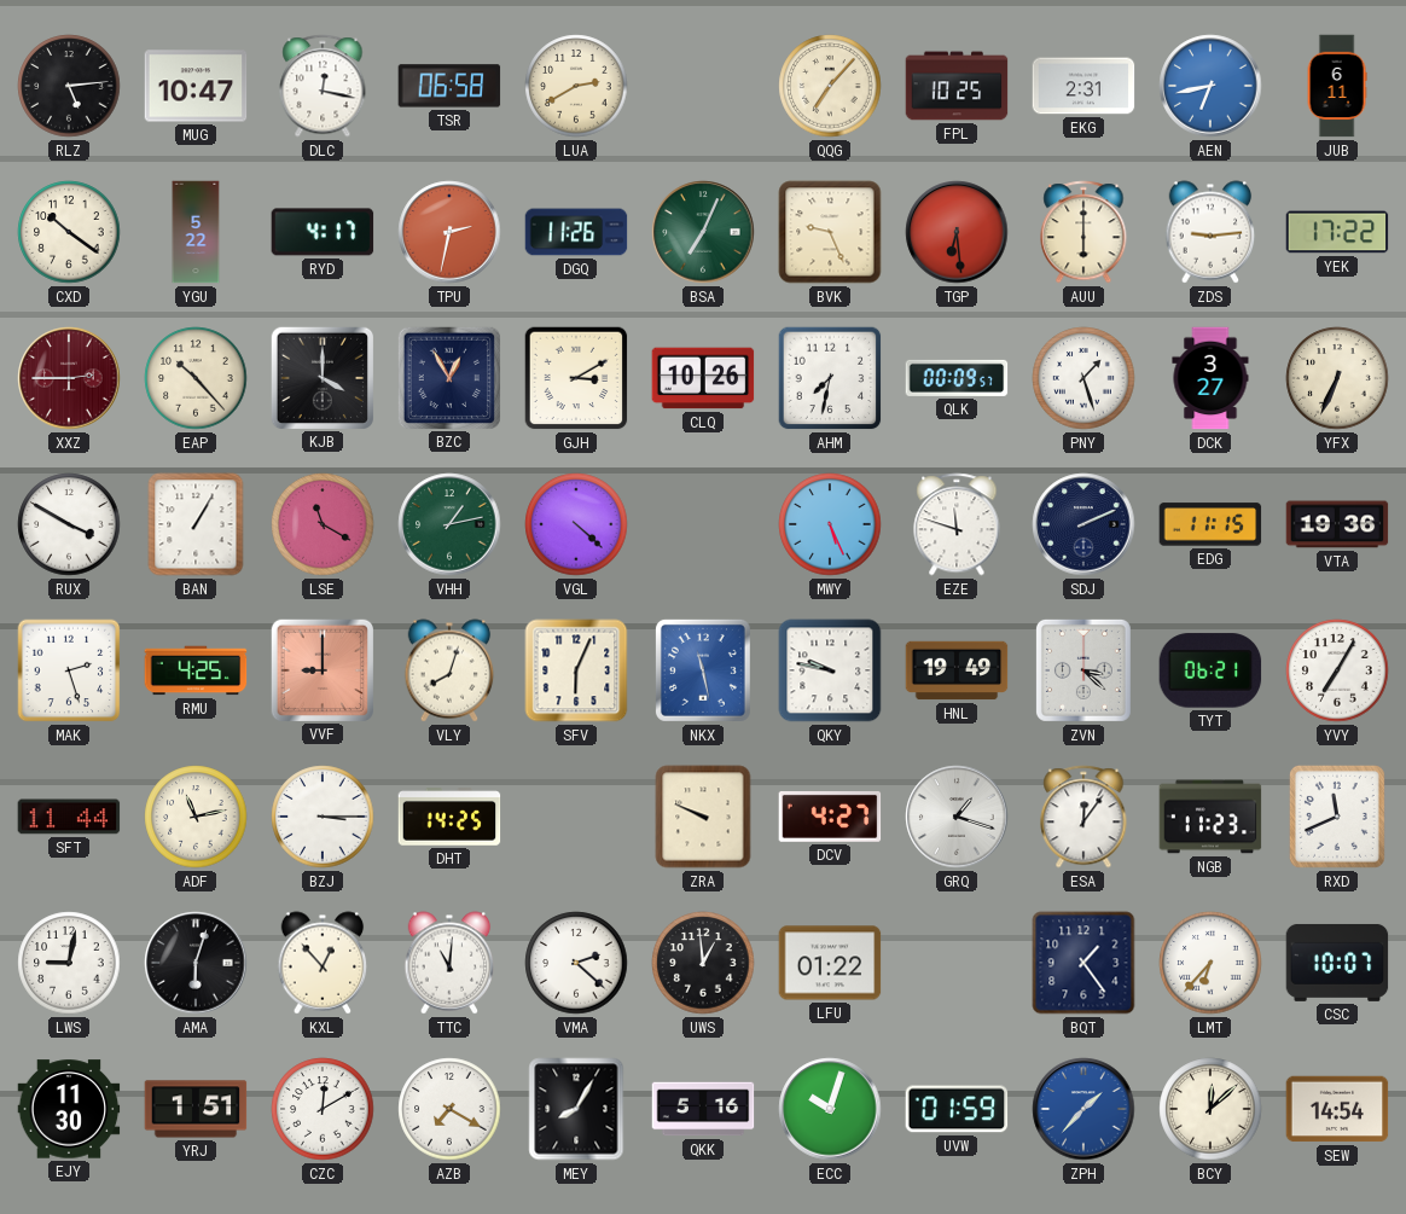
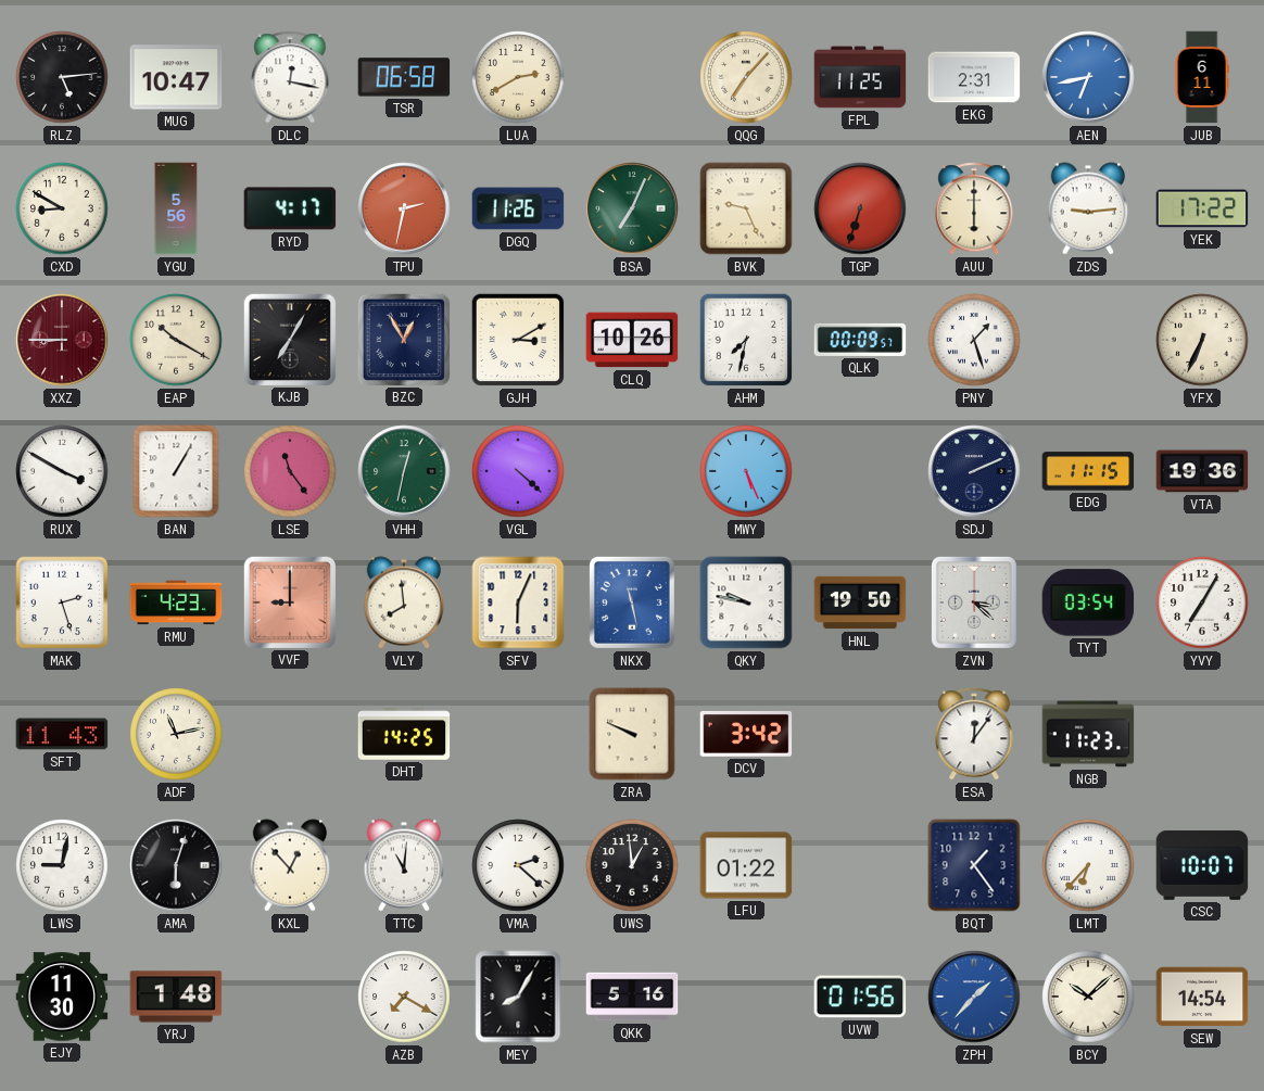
FPL: 10:25 -> 11:25 (860, 77)
CXD: 10:21 -> 8:50 (62, 208)
YGU: 5:22 -> 5:56 (176, 208)
TGP: 6:29 -> 6:33 (860, 208)
XXZ: 2:45 -> 8:45 (62, 340)
EAP: 10:23 -> 10:20 (176, 340)
KJB: 4:00 -> 7:05 (289, 339)
DCK: 3:27 -> none (1210, 378)
LSE: 11:20 -> 11:24 (290, 471)
VHH: 1:13 -> 12:32 (404, 471)
EZE: 11:48 -> none (957, 524)
RMU: 4:25 -> 4:23 (176, 602)
VLY: 8:03 -> 7:59 (404, 602)
HNL: 19:49 -> 19:50 (860, 602)
TYT: 06:21 -> 03:54 (1088, 602)
SFT: 11:44 -> 11:43 (62, 734)
BZJ: 3:15 -> none (323, 817)
DCV: 4:27 -> 3:42 (746, 734)
GRQ: 1:18 -> none (957, 817)
RXD: 11:41 -> none (1337, 817)
YRJ: 1:51 -> 1:48 (176, 997)
CZC: 12:10 -> none (323, 1109)
ECC: 10:03 -> none (830, 1109)
UVW: 01:59 -> 01:56 (860, 997)
BCY: 12:08 -> 10:08 (1088, 997)
